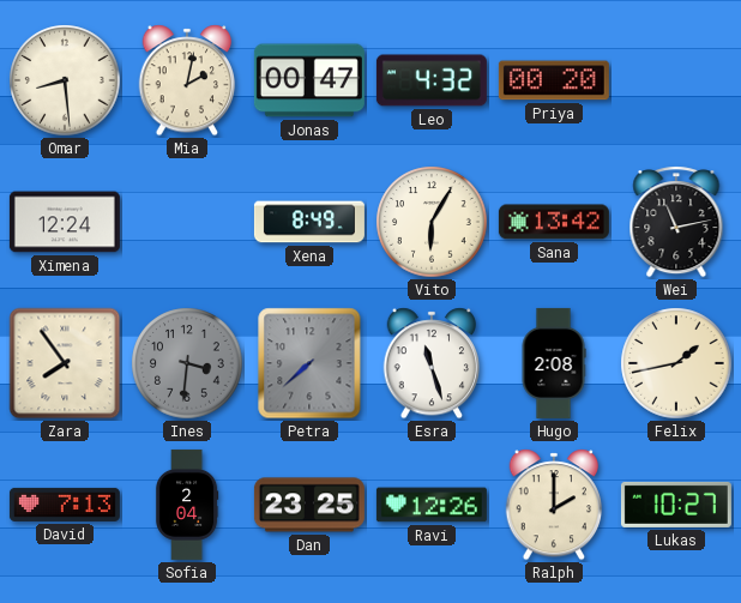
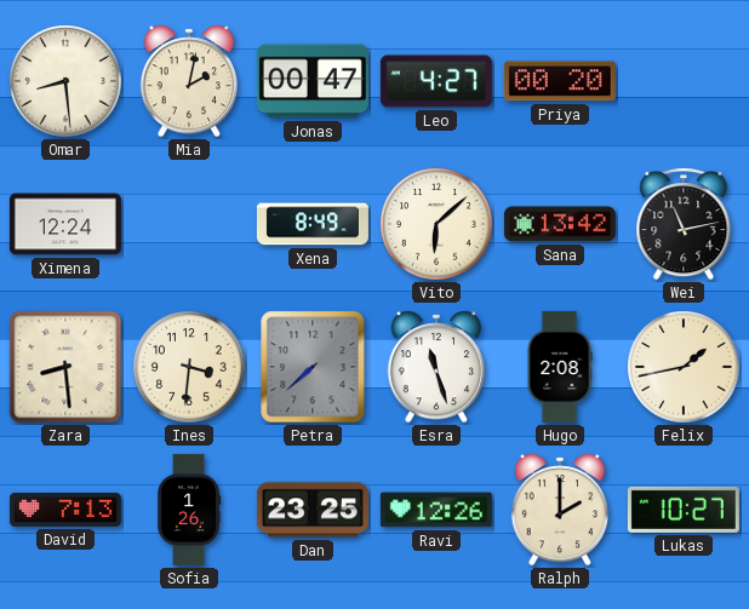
Leo: 4:32 -> 4:27 (436, 81)
Vito: 6:05 -> 6:08 (436, 224)
Zara: 7:54 -> 8:29 (65, 367)
Ines dial: grey -> cream (189, 367)
Sofia: 2:04 -> 1:26 (189, 510)
